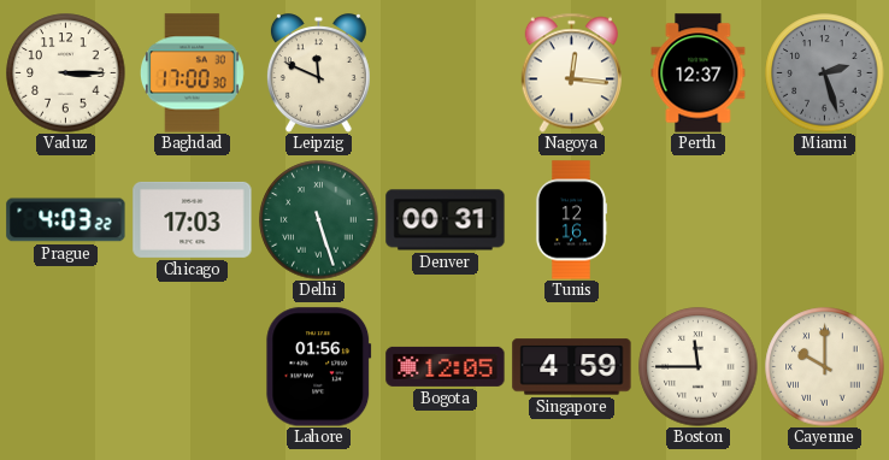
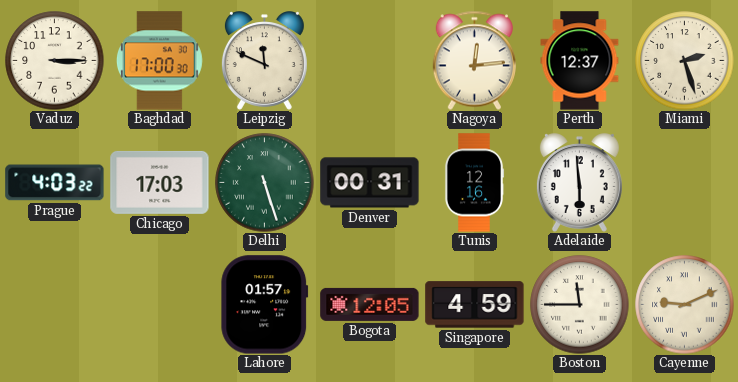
Nagoya: 12:16 -> 12:14 (474, 60)
Miami dial: grey -> cream (685, 61)
Adelaide: none -> 5:59 (579, 183)
Lahore: 01:56 -> 01:57 (265, 305)
Cayenne: 10:00 -> 9:11 (685, 305)
